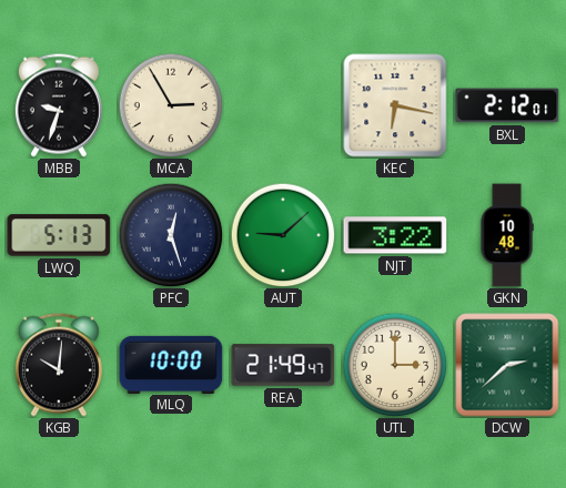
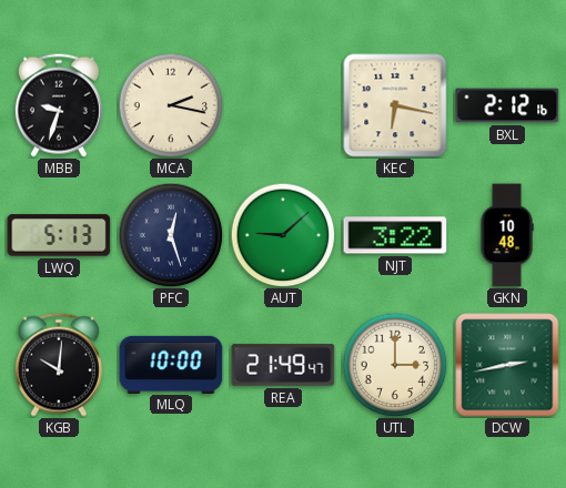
MCA: 2:55 -> 2:17 (171, 105)
BXL: 2:12:01 -> 2:12:16 (507, 105)
DCW: 2:38 -> 2:43 (507, 365)
